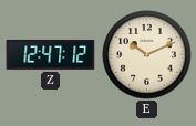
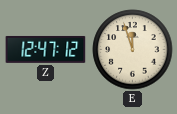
E: 10:11 -> 11:57 (133, 50)
